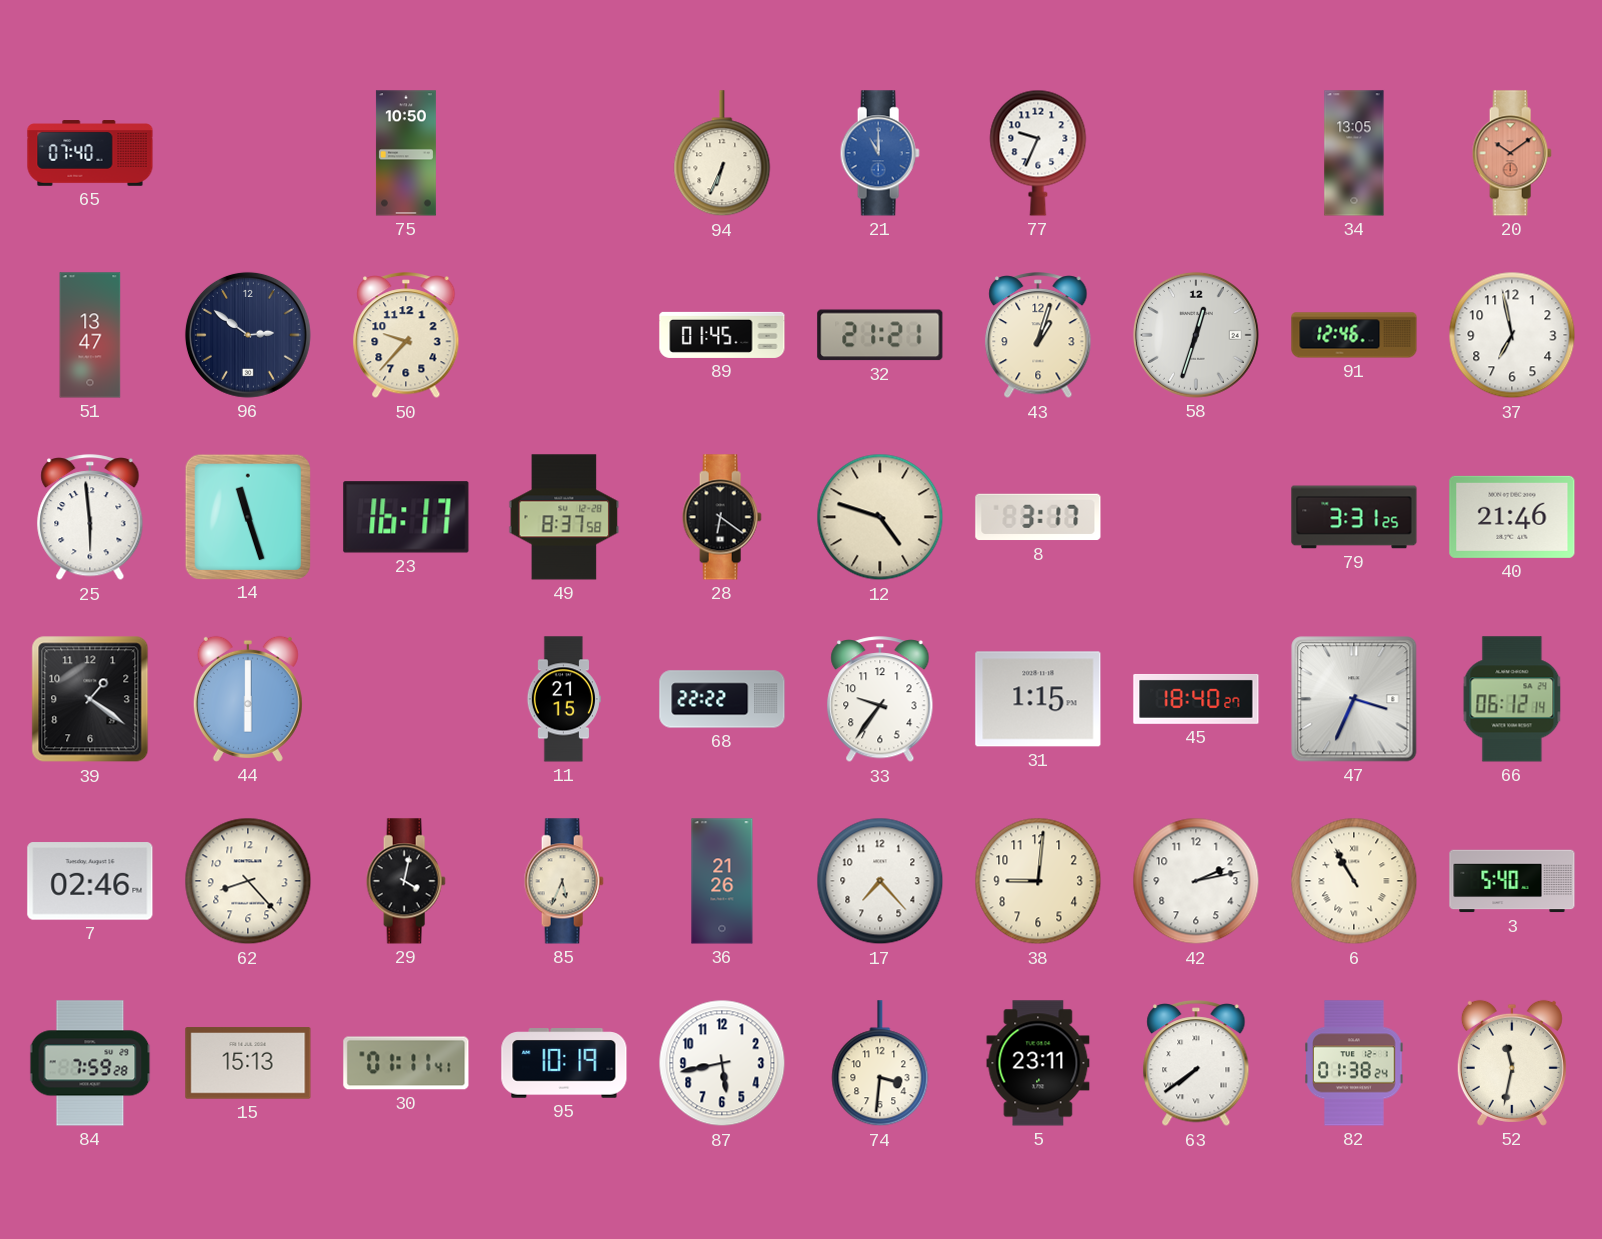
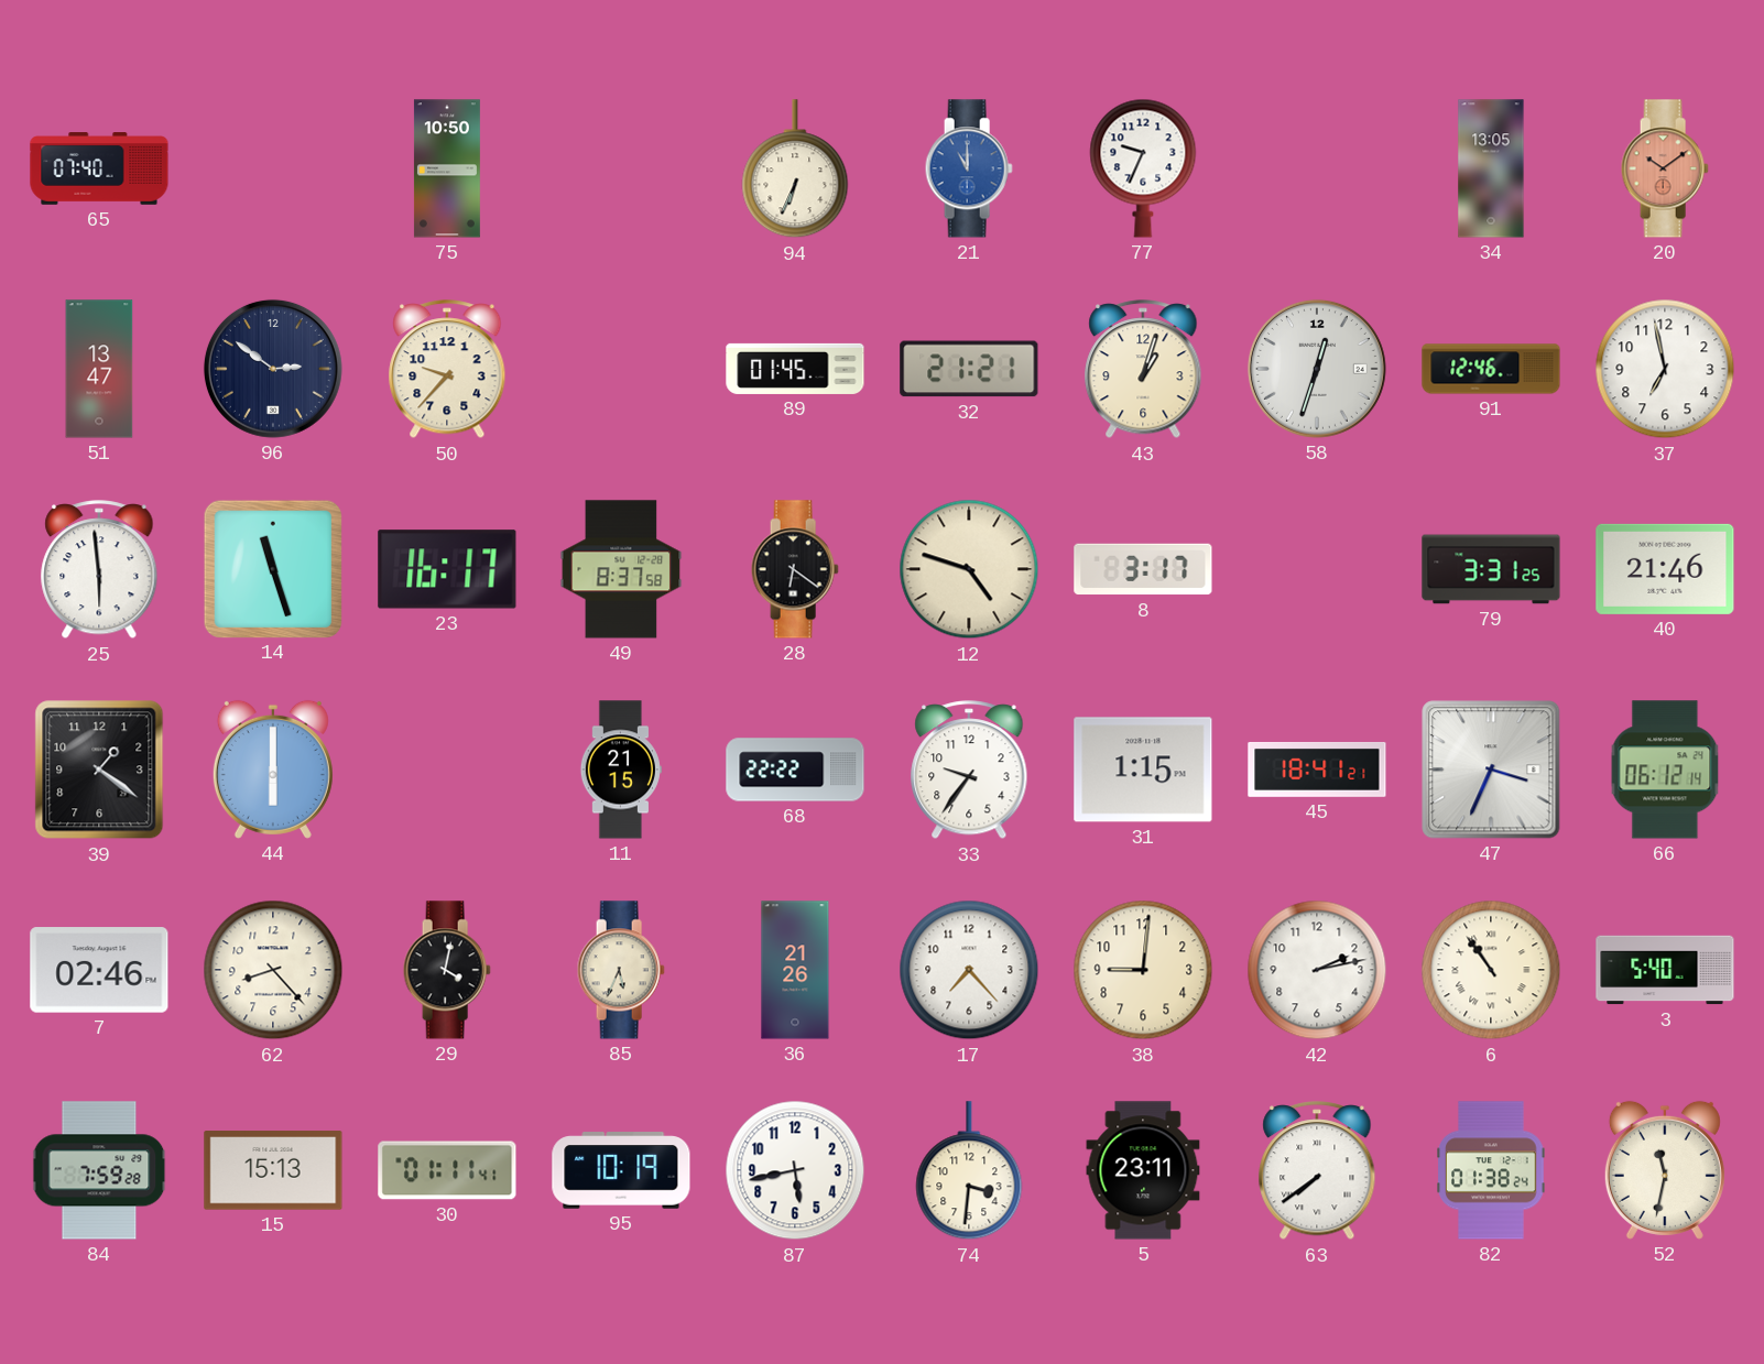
45: 18:40 -> 18:41 (1317, 770)
6: 10:55 -> 10:54 (1491, 970)
